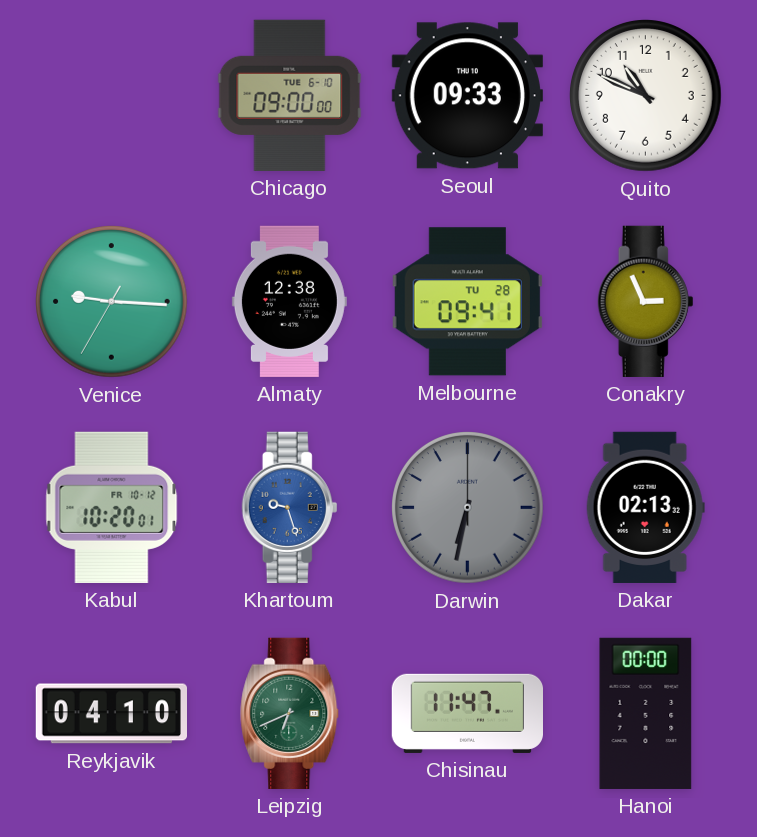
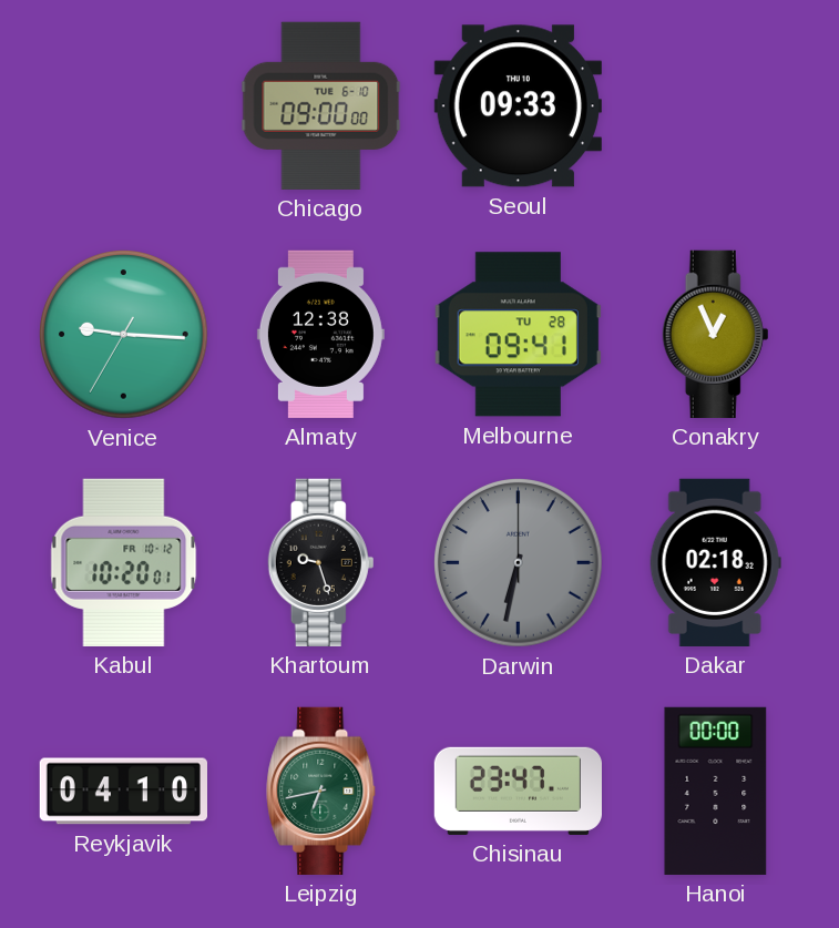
Quito: 10:49 -> none (646, 96)
Conakry: 2:56 -> 12:56 (716, 334)
Khartoum dial: blue -> black (321, 562)
Dakar: 02:13 -> 02:18 (715, 562)
Leipzig: 6:41 -> 6:43 (321, 791)
Chisinau: 11:47 -> 23:47 (518, 791)
